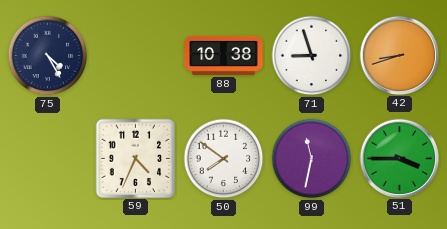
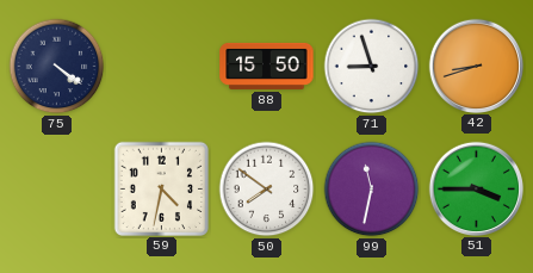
75: 4:25 -> 4:21 (57, 67)
88: 10:38 -> 15:50 (267, 66)
59: 4:34 -> 4:32 (161, 188)
